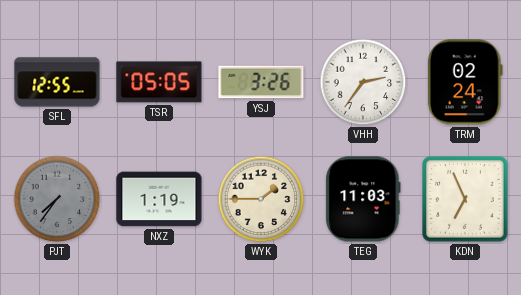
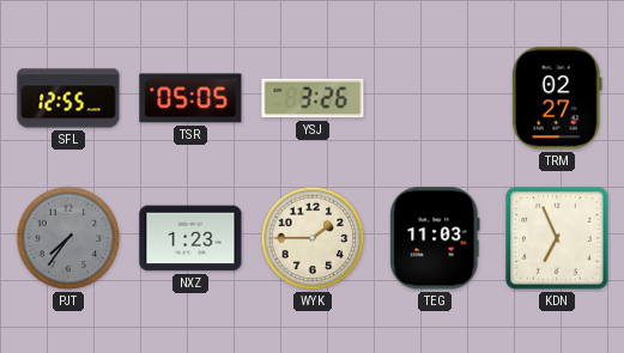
VHH: 2:36 -> none (363, 82)
TRM: 02:24 -> 02:27 (557, 98)
NXZ: 1:19 -> 1:23 (190, 238)
